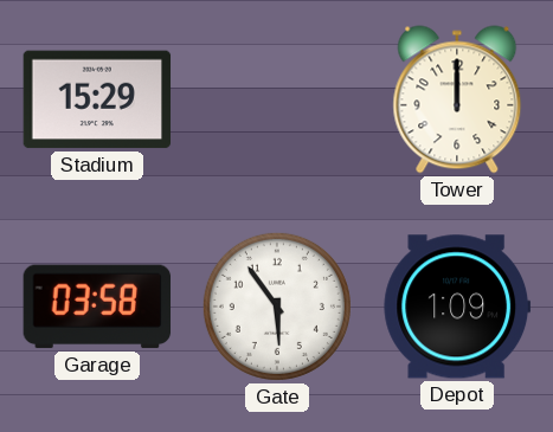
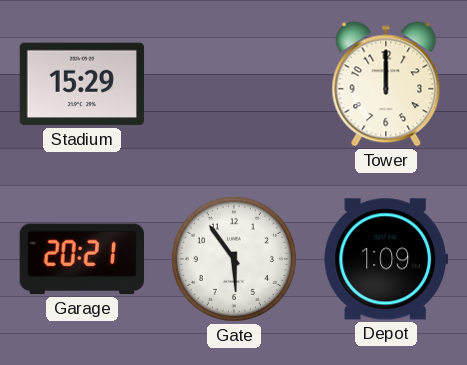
Garage: 03:58 -> 20:21 (82, 259)
